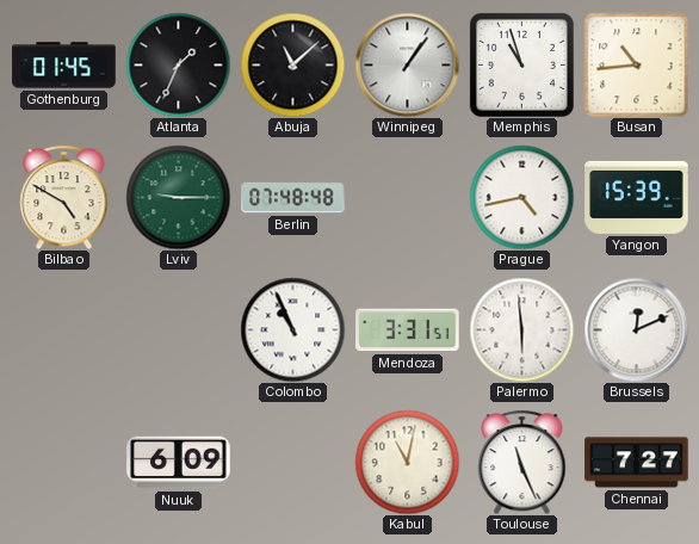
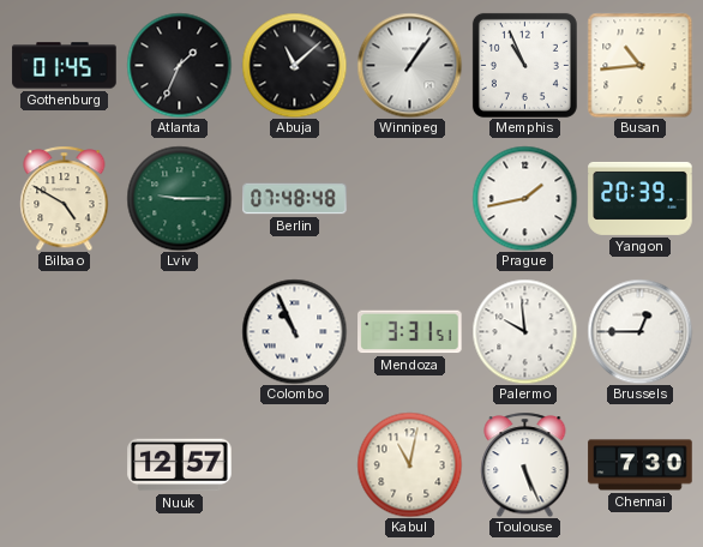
Memphis: 10:57 -> 10:56 (524, 65)
Prague: 4:43 -> 1:43 (524, 198)
Yangon: 15:39 -> 20:39 (641, 198)
Palermo: 5:59 -> 9:59 (524, 331)
Brussels: 12:11 -> 12:45 (639, 331)
Nuuk: 6:09 -> 12:57 (180, 465)
Toulouse: 11:26 -> 5:26 (525, 464)
Chennai: 7:27 -> 7:30 (641, 465)
